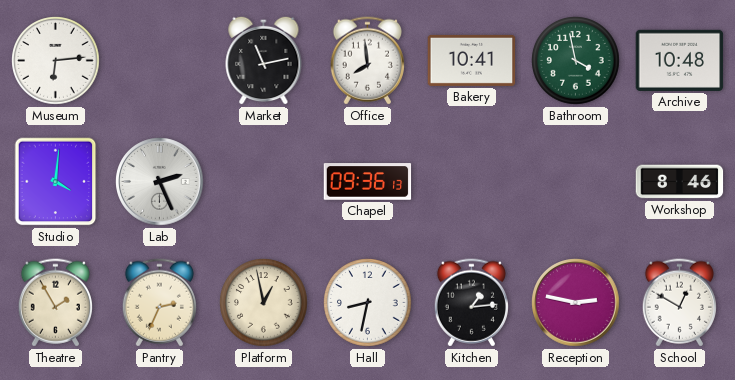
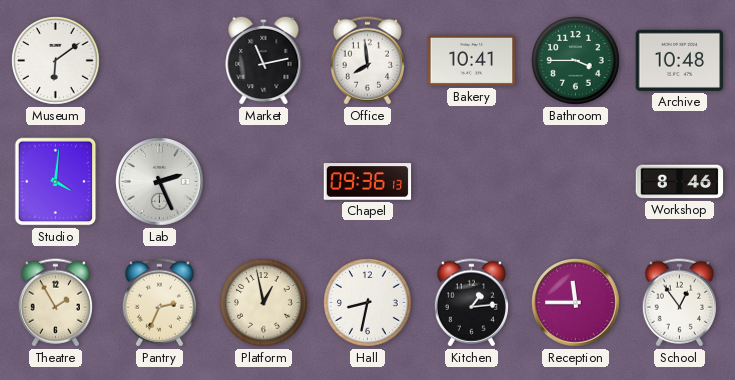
Museum: 6:14 -> 6:09 (56, 61)
Bathroom: 3:58 -> 3:45 (576, 61)
Reception: 2:47 -> 11:45 (576, 303)
School: 12:50 -> 12:54 (679, 303)
